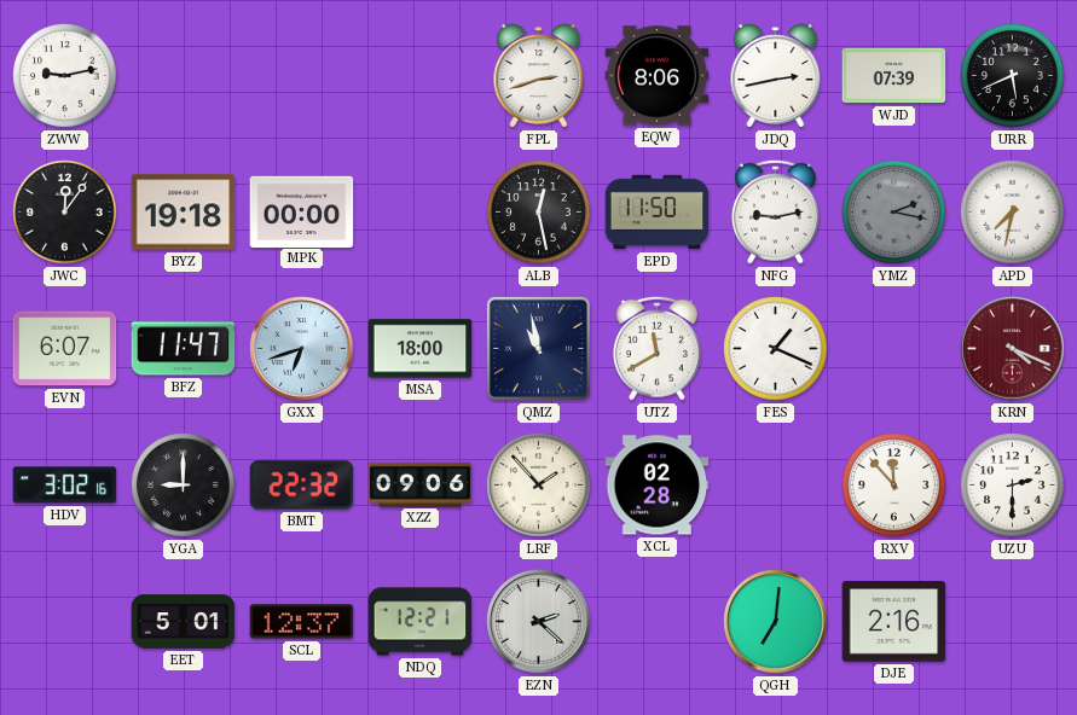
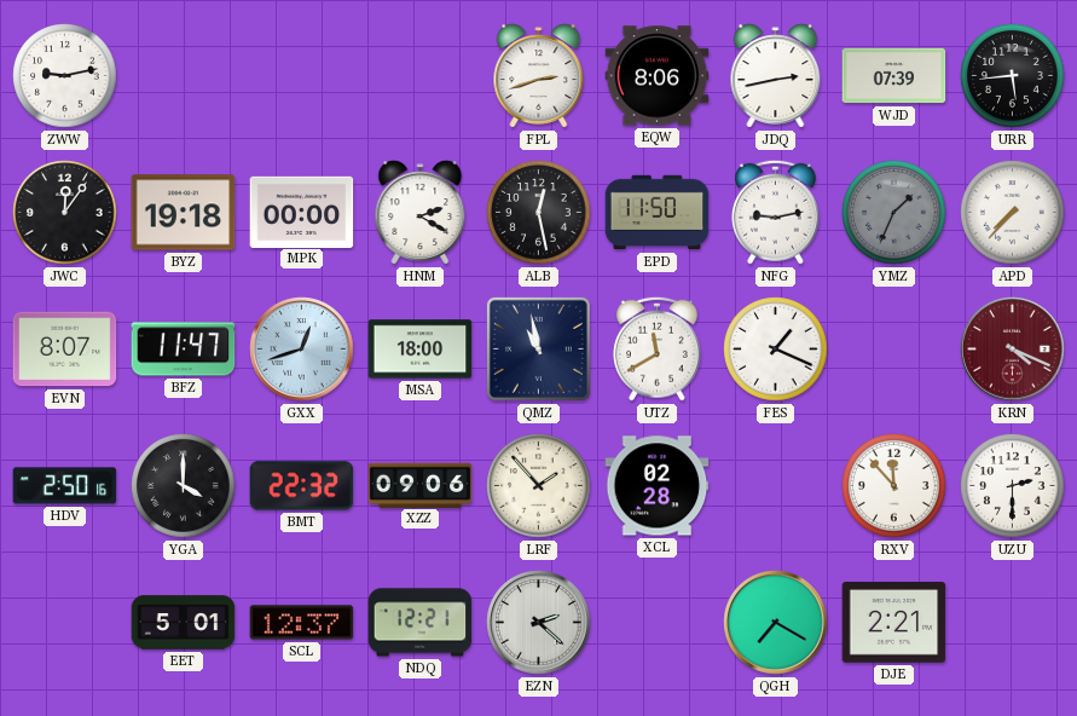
URR: 5:41 -> 5:44 (1013, 76)
HNM: none -> 2:20 (421, 213)
YMZ: 2:17 -> 1:34 (894, 213)
APD: 7:32 -> 7:37 (1013, 213)
EVN: 6:07 -> 8:07 (65, 350)
GXX: 6:42 -> 12:42 (302, 350)
HDV: 3:02 -> 2:50 (65, 486)
YGA: 9:00 -> 4:00 (184, 486)
QGH: 7:01 -> 7:20 (776, 623)
DJE: 2:16 -> 2:21 (894, 623)
